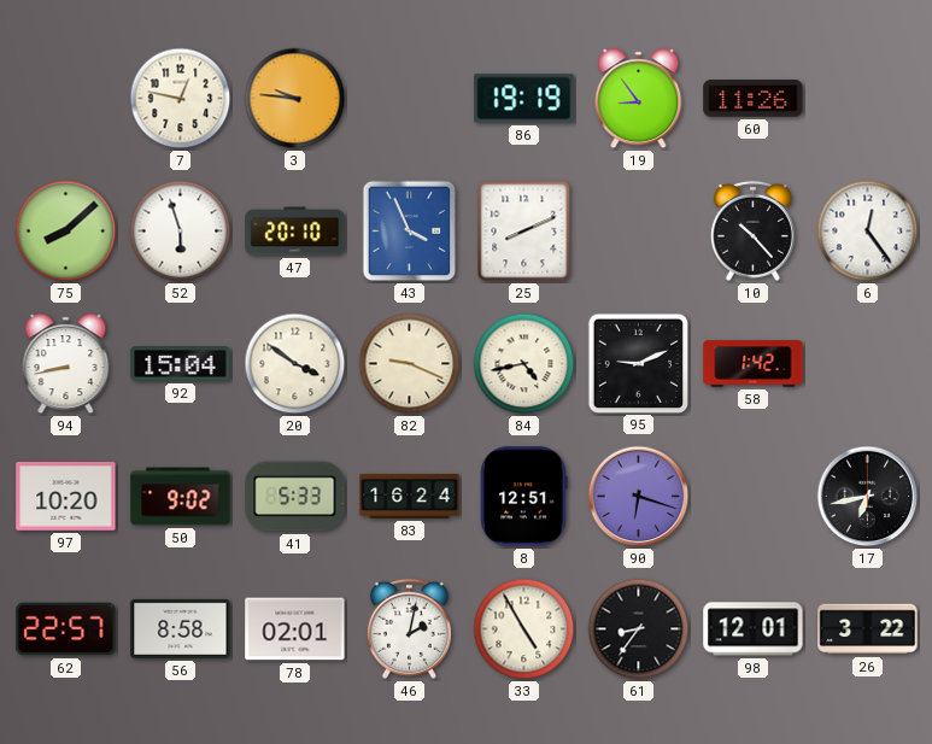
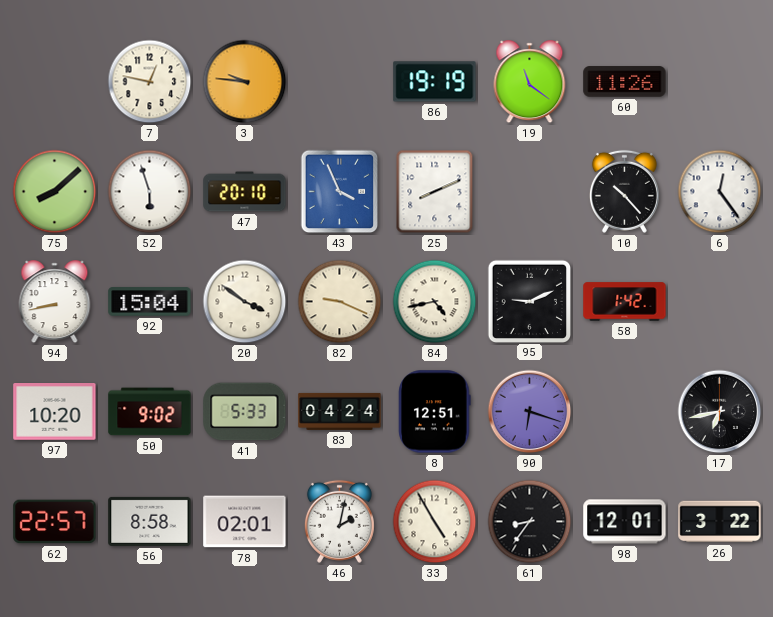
19: 8:54 -> 11:21 (530, 82)
83: 16:24 -> 04:24 (340, 411)
